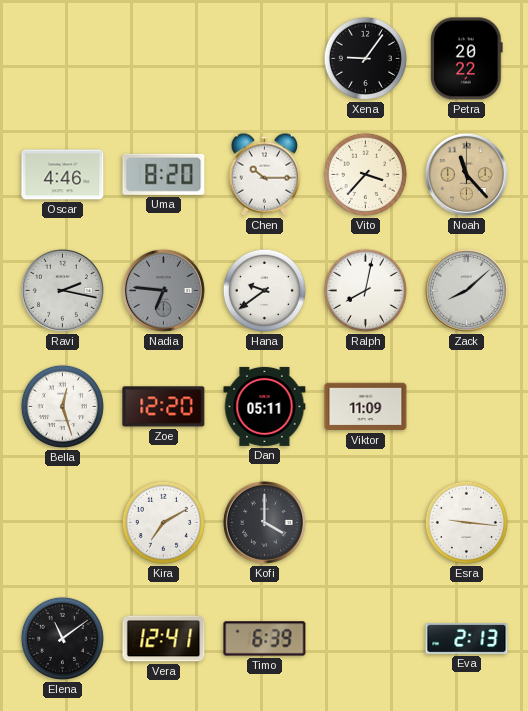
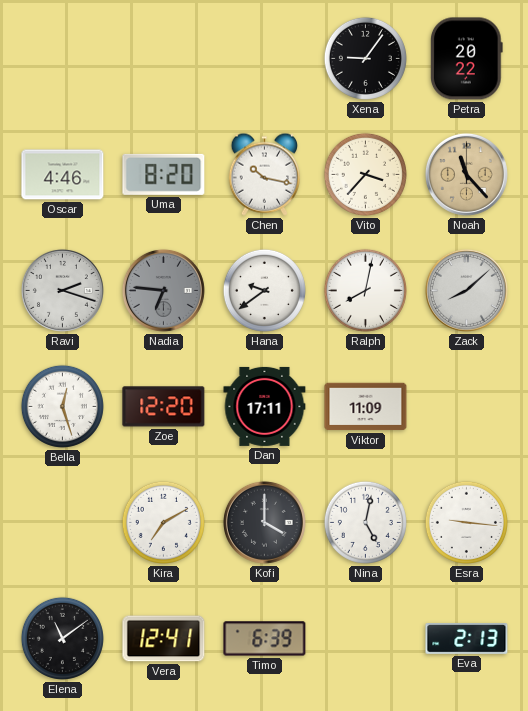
Chen: 10:15 -> 10:17 (264, 174)
Ravi: 2:17 -> 2:18 (62, 290)
Dan: 05:11 -> 17:11 (265, 406)
Nina: none -> 5:02 (365, 522)
